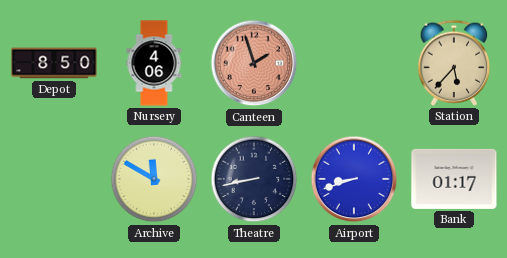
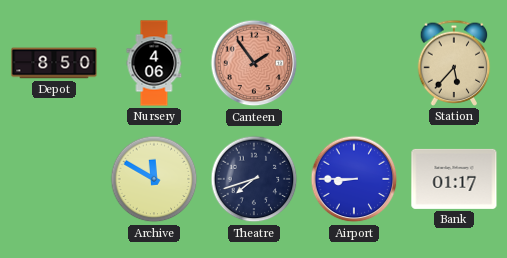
Canteen: 1:57 -> 1:54 (254, 63)
Theatre: 8:43 -> 7:42 (254, 179)
Airport: 8:42 -> 8:45 (354, 179)
